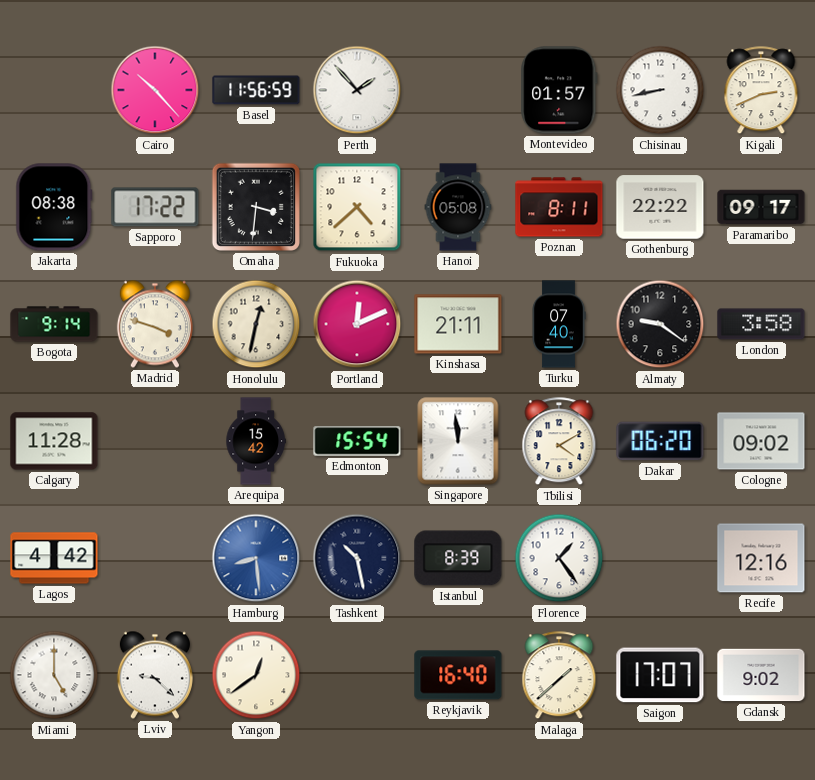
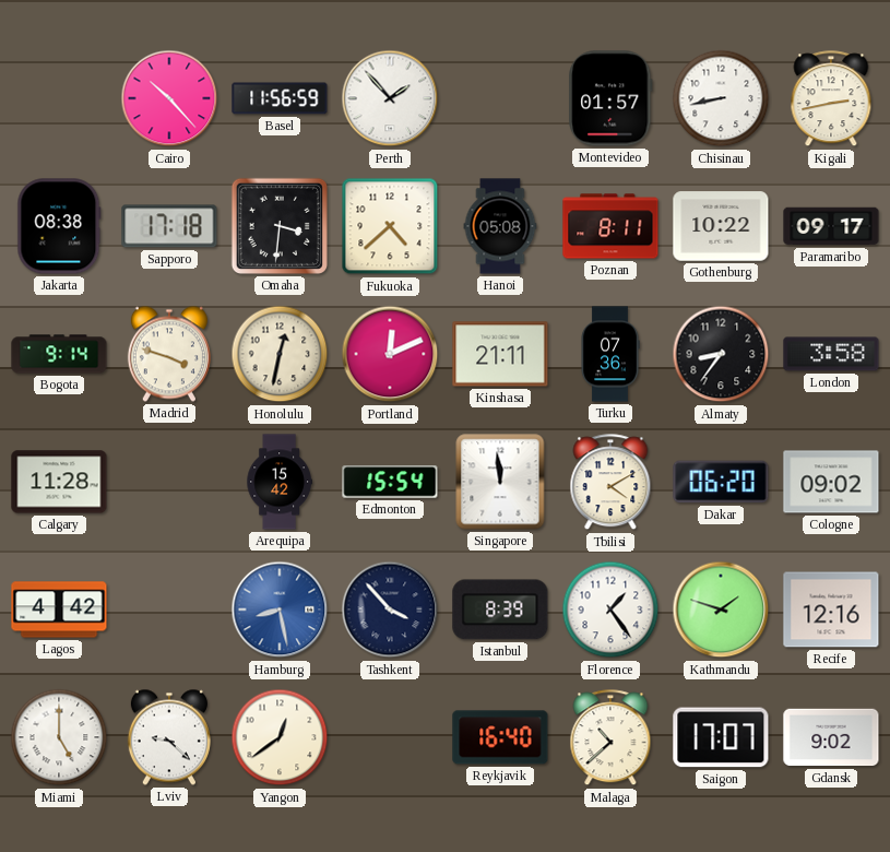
Kigali: 2:41 -> 2:43 (831, 99)
Sapporo: 17:22 -> 17:18 (169, 226)
Gothenburg: 22:22 -> 10:22 (721, 226)
Turku: 07:40 -> 07:36 (610, 354)
Almaty: 9:21 -> 8:36 (721, 354)
Hamburg: 8:29 -> 8:28 (280, 610)
Tashkent: 10:28 -> 3:53 (390, 610)
Kathmandu: none -> 1:48 (721, 610)
Malaga: 1:38 -> 10:38 (610, 738)
